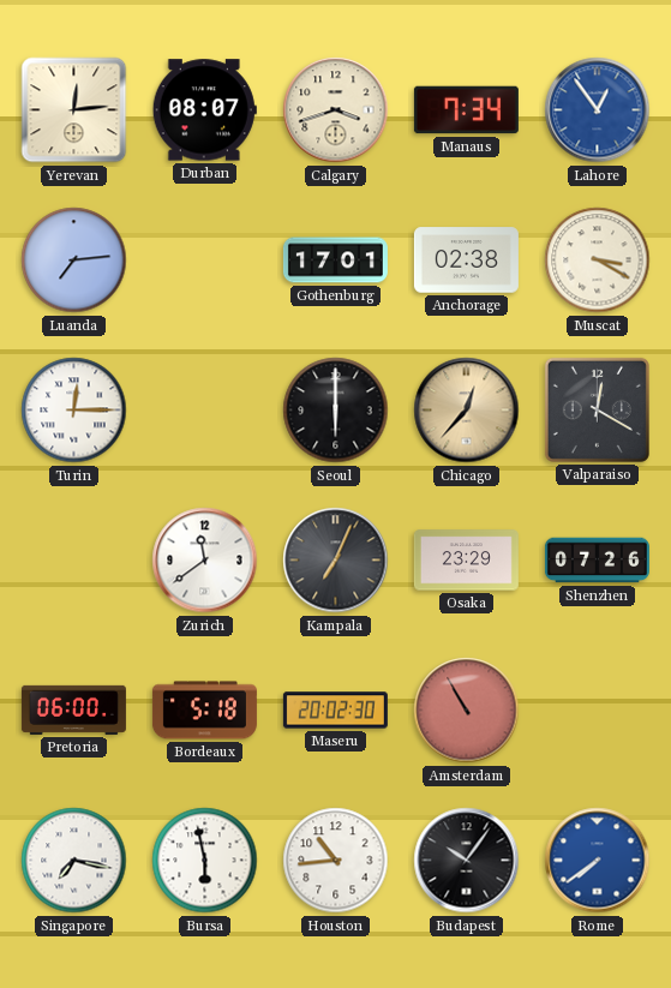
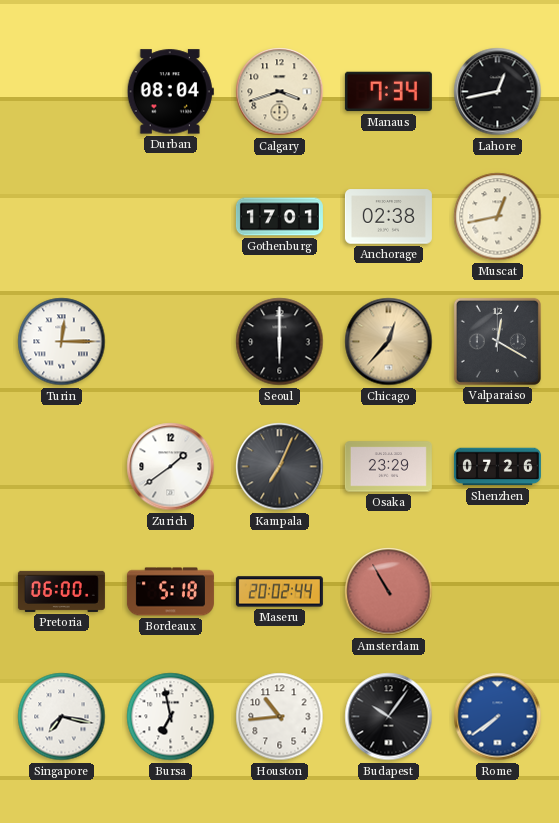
Yerevan: 12:14 -> none (74, 110)
Durban: 08:07 -> 08:04 (170, 92)
Lahore: 12:54 -> 12:43 (498, 92)
Lahore dial: blue -> black (498, 92)
Luanda: 7:14 -> none (74, 261)
Muscat: 3:20 -> 12:43 (498, 217)
Zurich: 11:39 -> 1:39 (171, 467)
Maseru: 20:02:30 -> 20:02:44 (279, 592)
Bursa: 5:58 -> 6:58 (171, 717)
